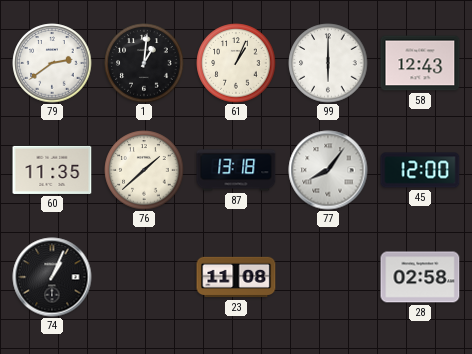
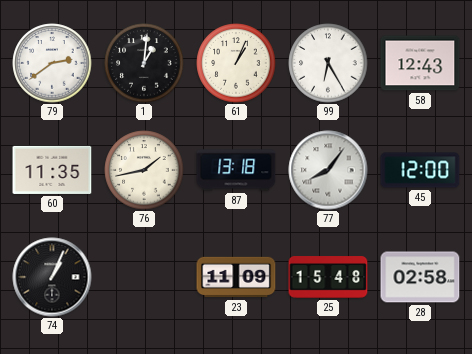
99: 6:00 -> 6:25 (328, 63)
76: 1:38 -> 1:43 (144, 170)
23: 11:08 -> 11:09 (236, 277)
25: none -> 15:48 (328, 277)
